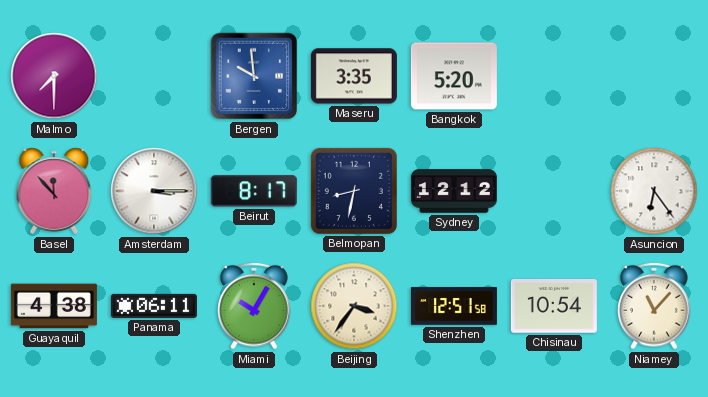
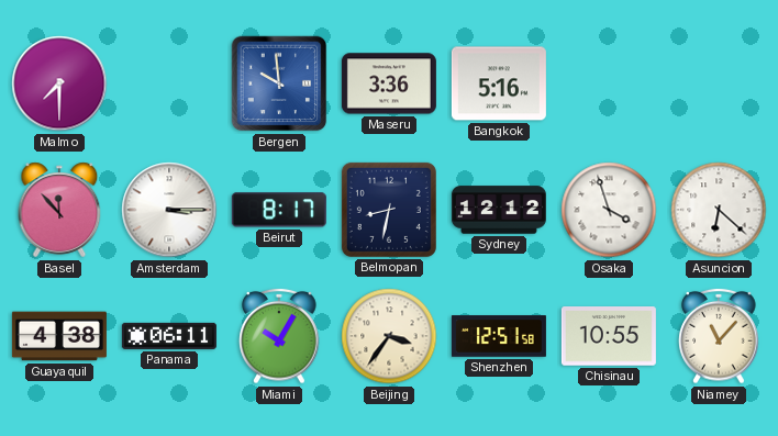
Maseru: 3:35 -> 3:36 (389, 83)
Bangkok: 5:20 -> 5:16 (499, 83)
Osaka: none -> 3:57 (609, 210)
Asuncion: 6:24 -> 6:22 (719, 210)
Chisinau: 10:54 -> 10:55 (609, 336)
